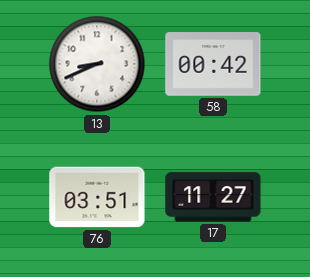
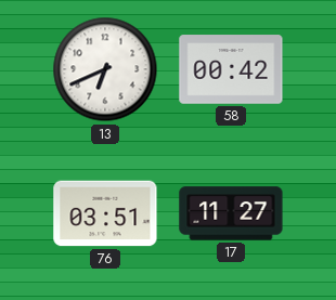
13: 8:41 -> 6:41 (105, 69)
